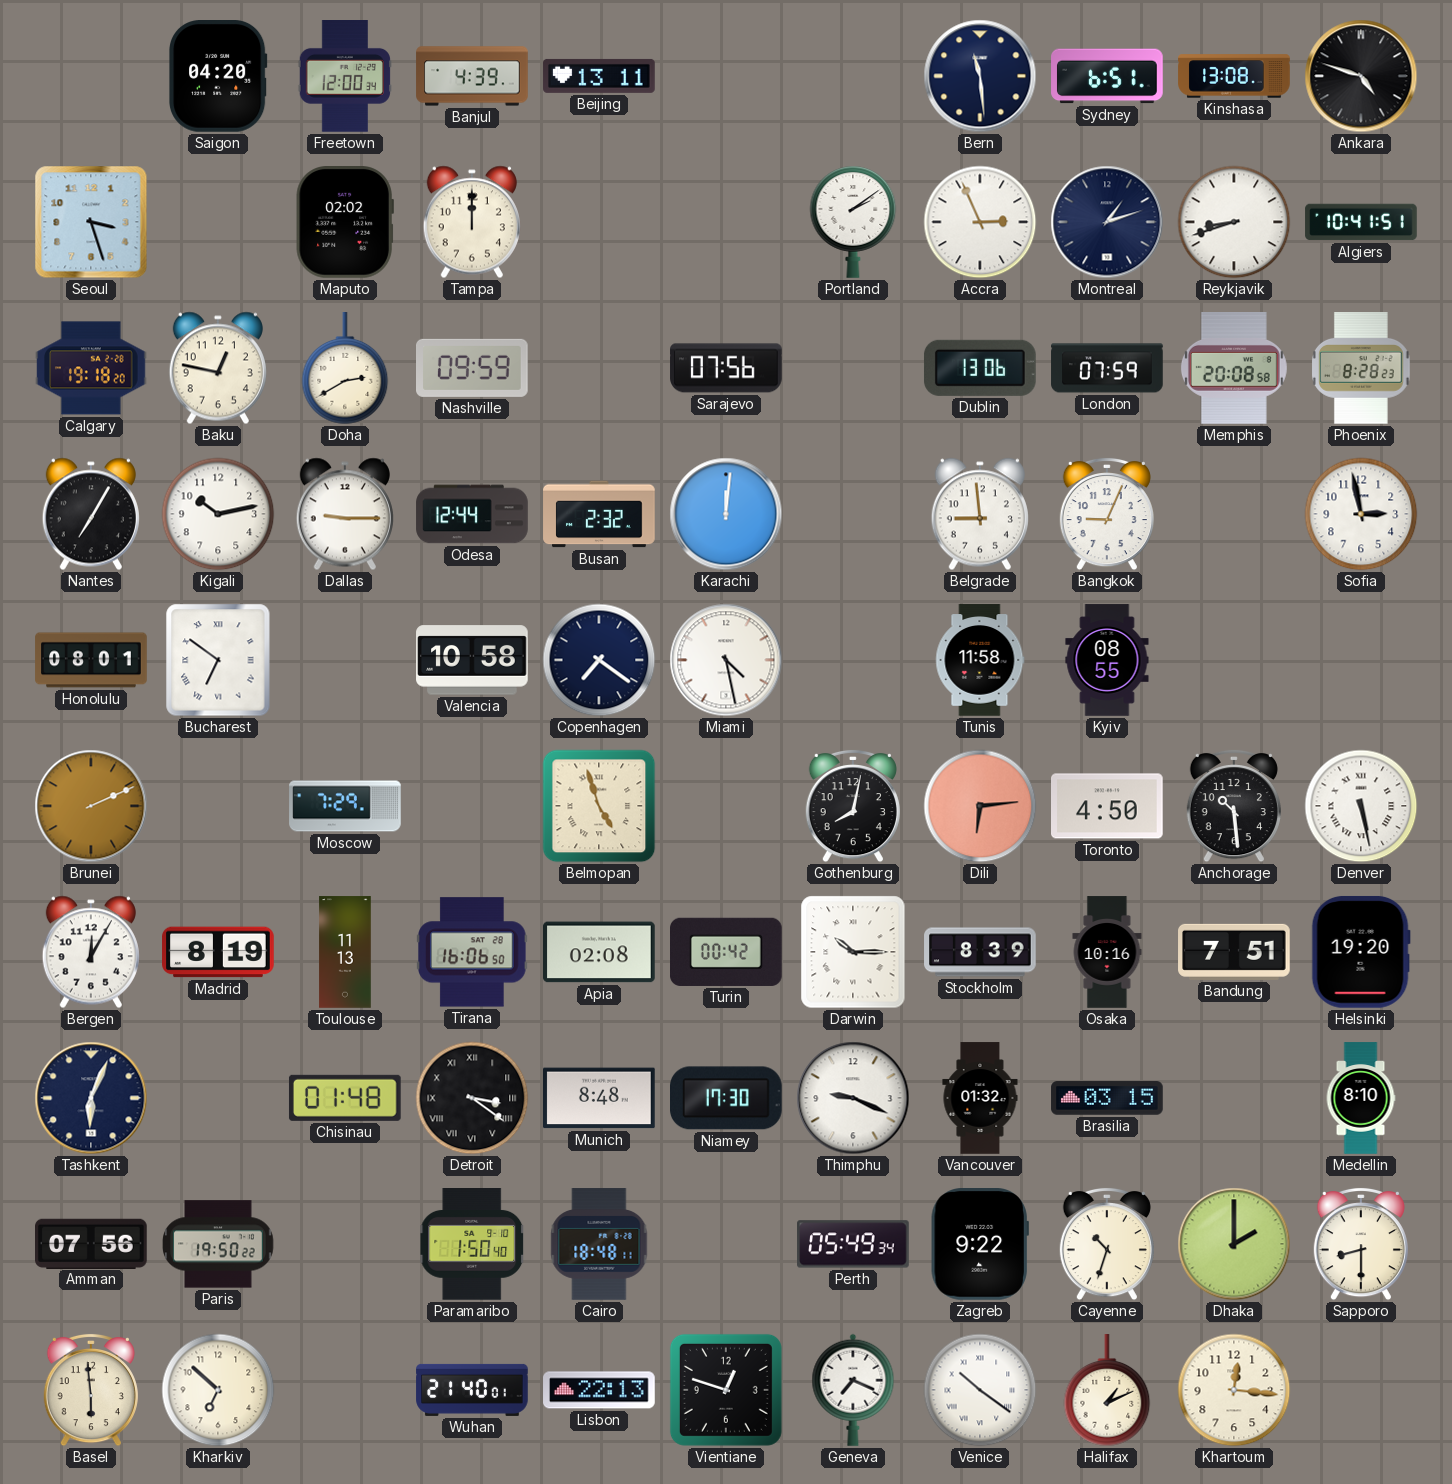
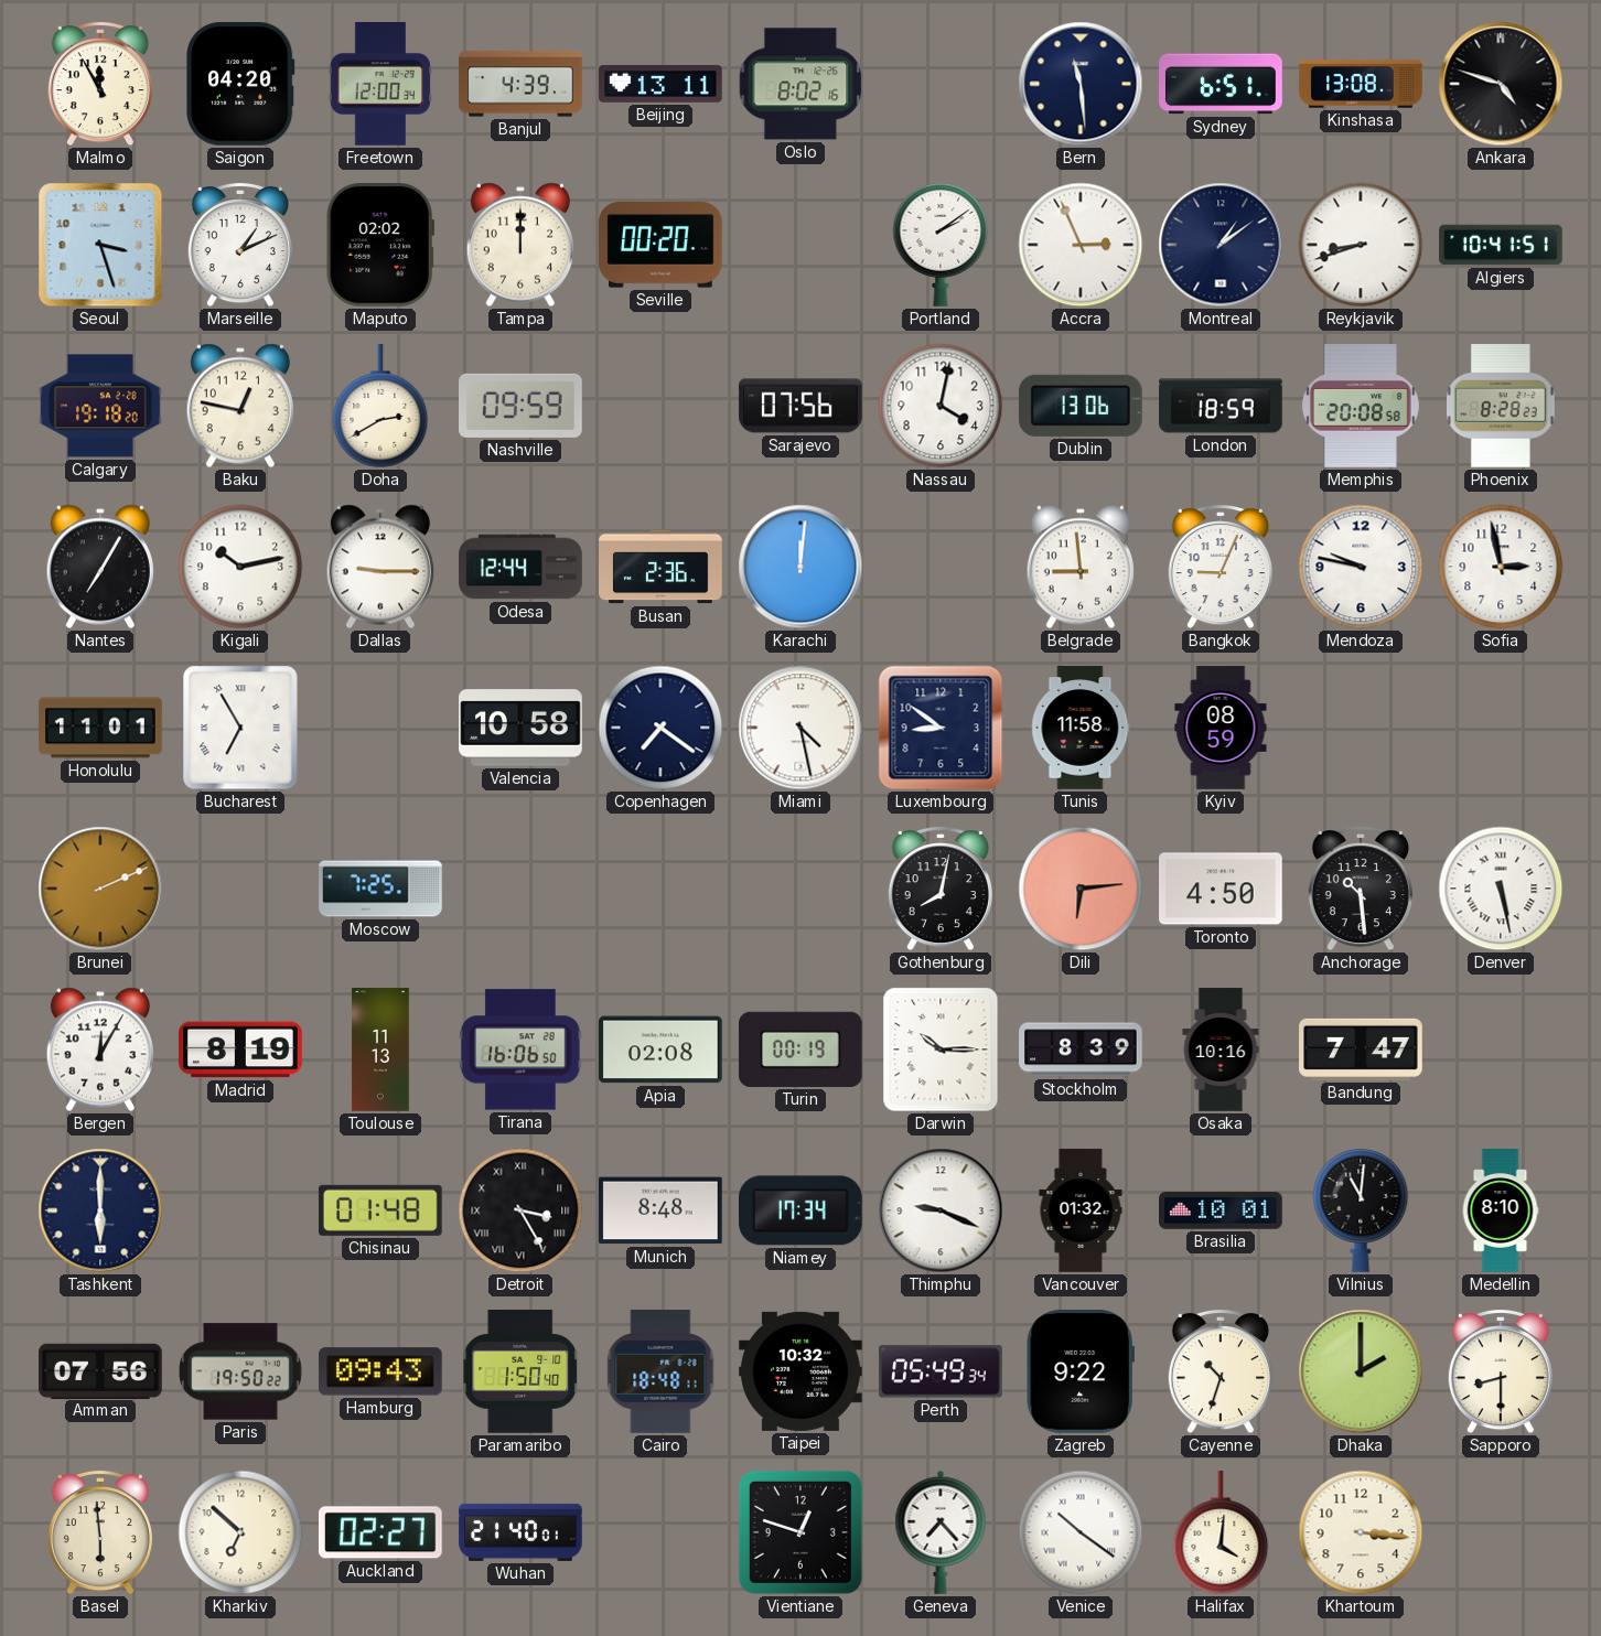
Malmo: none -> 11:55 (100, 84)
Oslo: none -> 8:02 (800, 84)
Marseille: none -> 1:11 (240, 245)
Seville: none -> 00:20 (662, 245)
Montreal: 1:12 -> 1:09 (1221, 245)
Nassau: none -> 4:02 (941, 406)
London: 07:59 -> 18:59 (1221, 406)
Busan: 2:32 -> 2:36 (660, 567)
Mendoza: none -> 9:47 (1361, 567)
Honolulu: 08:01 -> 11:01 (100, 728)
Bucharest: 6:51 -> 6:55 (240, 728)
Luxembourg: none -> 8:51 (941, 728)
Kyiv: 08:55 -> 08:59 (1221, 728)
Moscow: 7:29 -> 7:25 (380, 889)
Belmopan: 4:57 -> none (599, 806)
Turin: 00:42 -> 00:19 (802, 1050)
Bandung: 7:51 -> 7:47 (1361, 1050)
Helsinki: 19:20 -> none (1361, 952)
Tashkent: 6:04 -> 6:00 (100, 1210)
Detroit: 3:21 -> 3:25 (520, 1210)
Niamey: 17:30 -> 17:34 (802, 1210)
Brasilia: 03:15 -> 10:01 (1221, 1210)
Vilnius: none -> 11:01 (1361, 1210)
Hamburg: none -> 09:43 (382, 1371)
Taipei: none -> 10:32 (800, 1371)
Auckland: none -> 02:27 (380, 1532)
Lisbon: 22:13 -> none (599, 1390)
Geneva: 7:19 -> 7:23 (941, 1532)
Halifax: 1:11 -> 4:01 (1221, 1533)
Khartoum: 12:16 -> 3:16 (1361, 1532)
